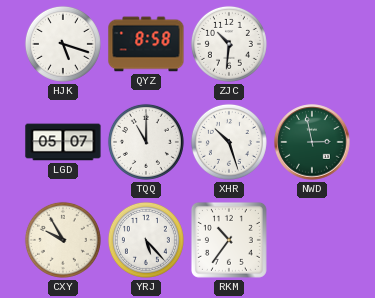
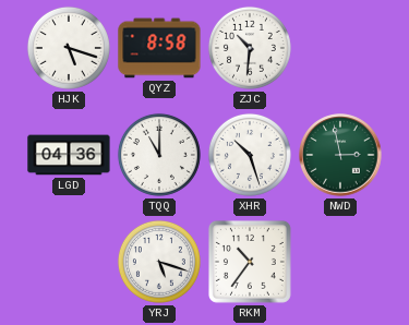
LGD: 05:07 -> 04:36 (69, 155)
CXY: 9:55 -> none (63, 240)
YRJ: 5:23 -> 5:18 (159, 262)
